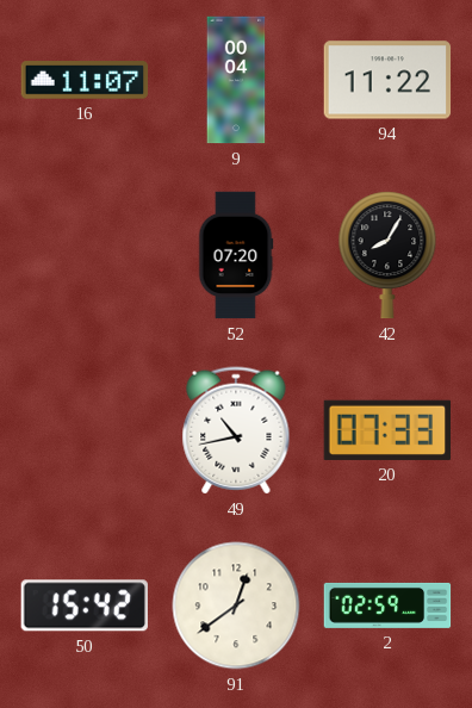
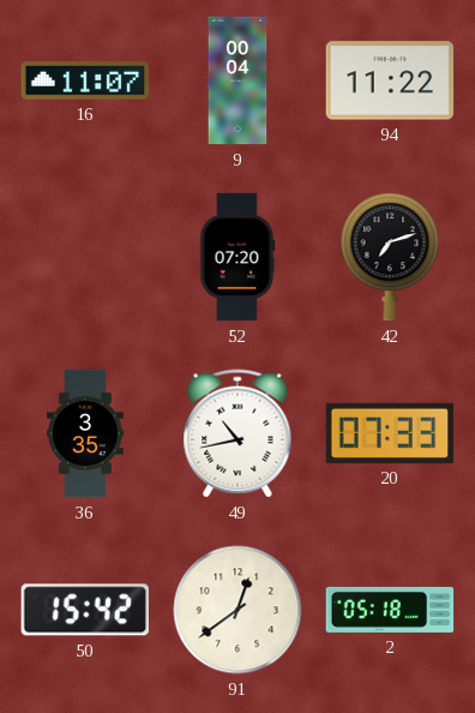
42: 8:05 -> 7:12 (390, 257)
36: none -> 3:35 (86, 433)
2: 02:59 -> 05:18 (390, 610)
